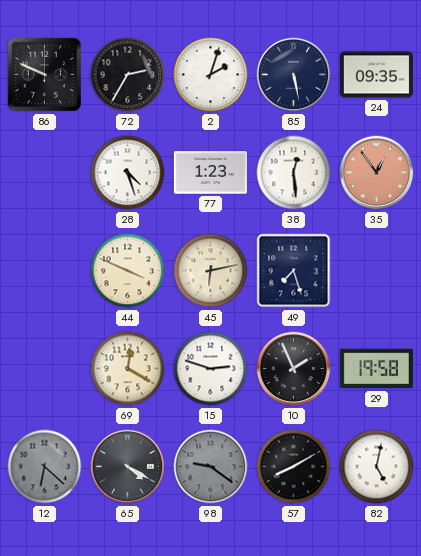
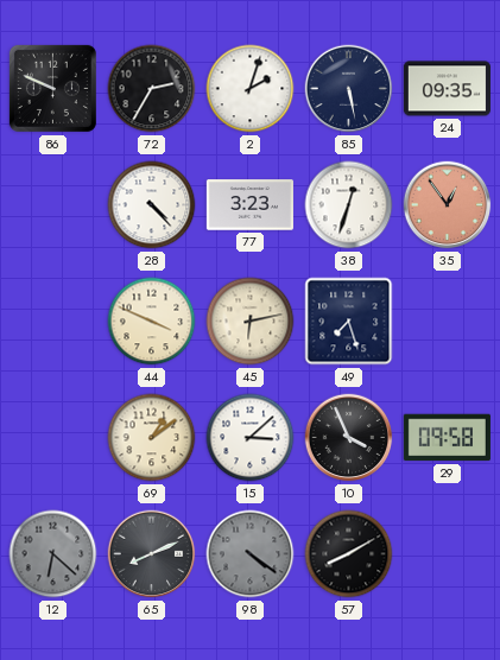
28: 4:27 -> 4:23 (152, 205)
77: 1:23 -> 3:23 (249, 205)
38: 12:29 -> 12:33 (349, 205)
69: 12:20 -> 1:09 (152, 438)
15: 2:48 -> 3:08 (251, 438)
10: 1:56 -> 3:56 (349, 438)
29: 19:58 -> 09:58 (447, 438)
65: 4:20 -> 8:11 (152, 554)
98: 9:21 -> 4:21 (251, 554)
82: 5:02 -> none (377, 467)
